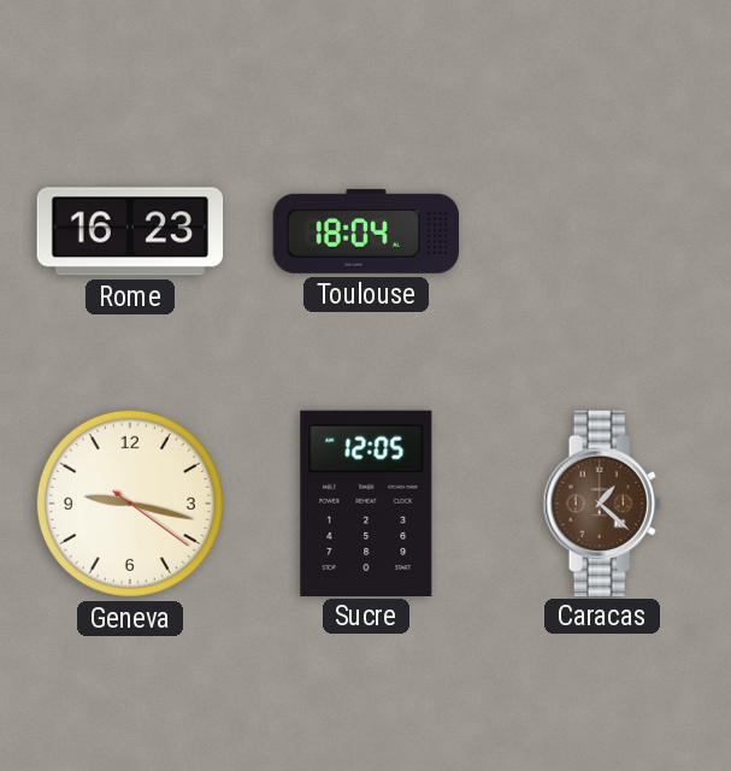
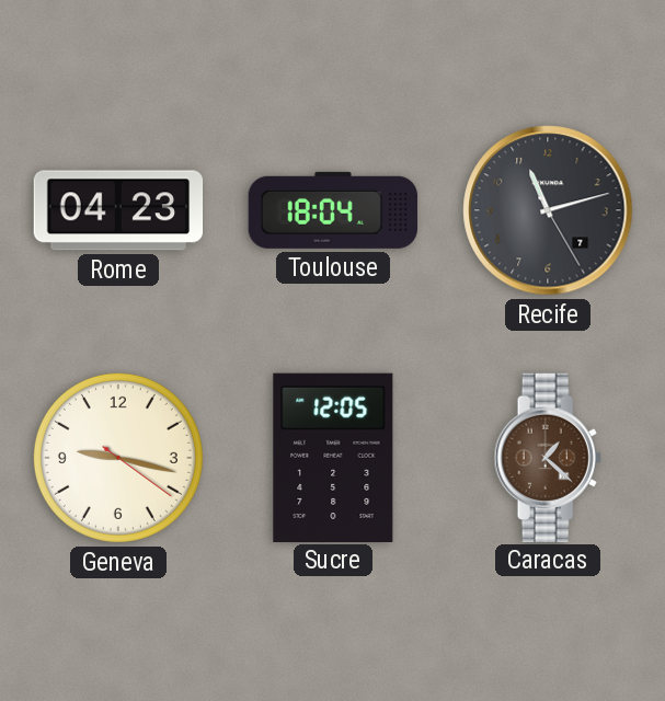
Rome: 16:23 -> 04:23 (118, 210)
Recife: none -> 11:12 (548, 210)
